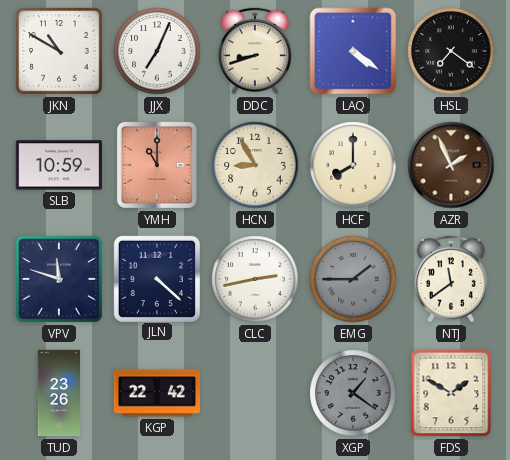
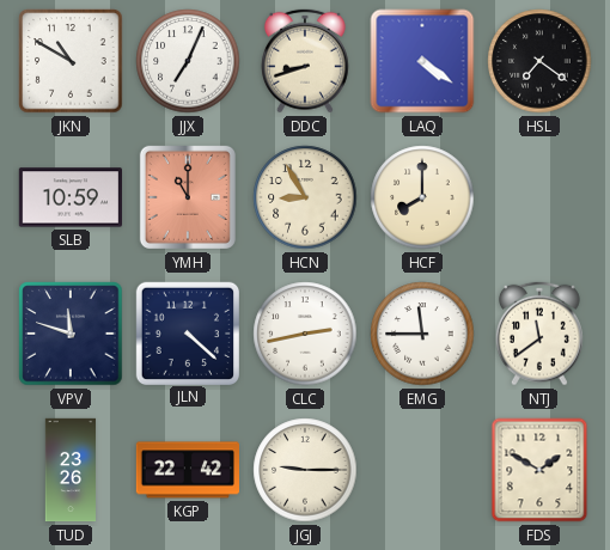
AZR: 1:56 -> none (451, 165)
EMG: 1:45 -> 11:45 (422, 334)
EMG dial: grey -> white (422, 334)
JGJ: none -> 9:15 (305, 470)
XGP: 1:21 -> none (353, 393)
